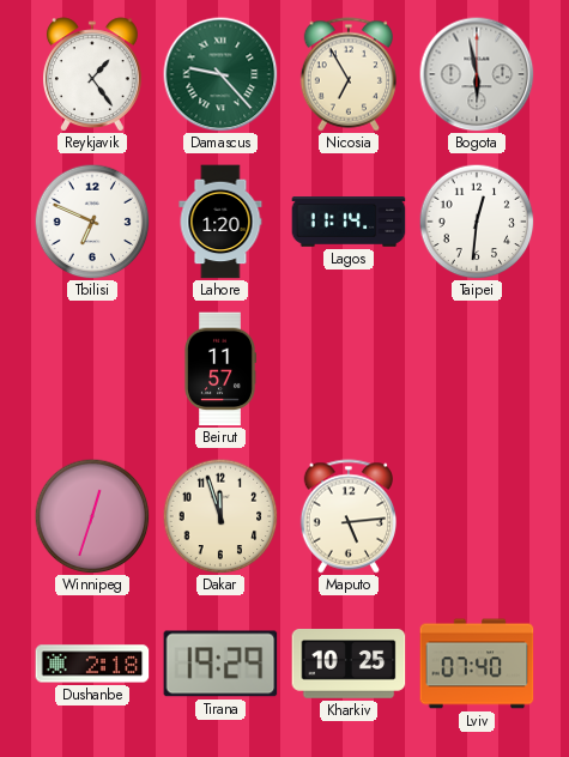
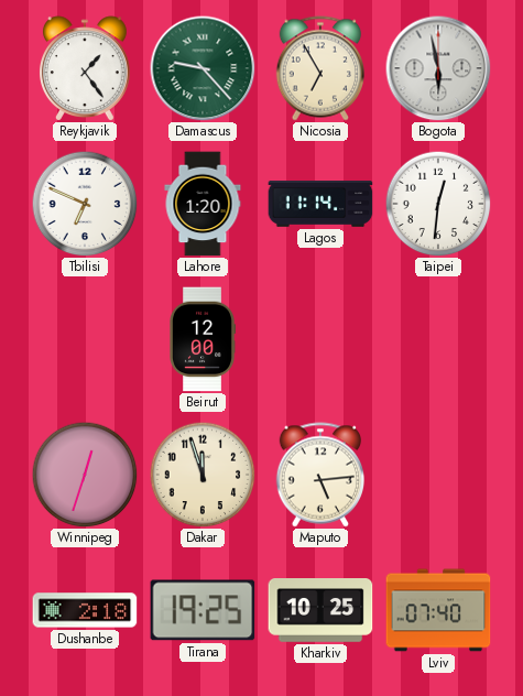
Beirut: 11:57 -> 12:00 (203, 339)
Tirana: 19:29 -> 19:25 (203, 610)
